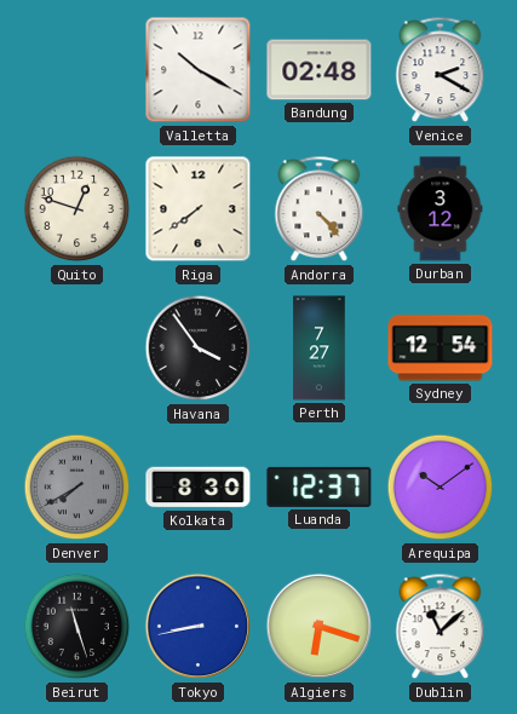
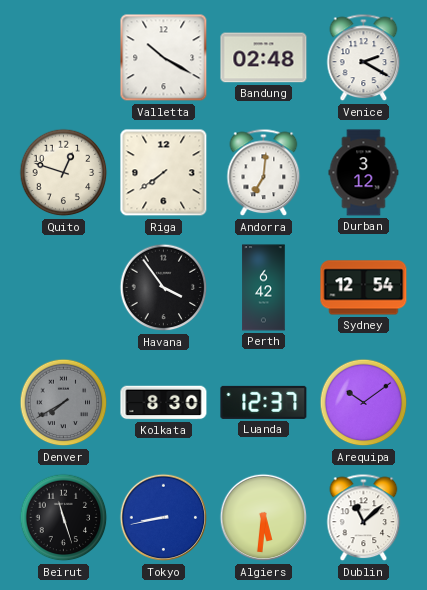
Andorra: 4:23 -> 7:01 (264, 173)
Perth: 7:27 -> 6:42 (264, 288)
Algiers: 6:18 -> 5:31 (264, 518)
